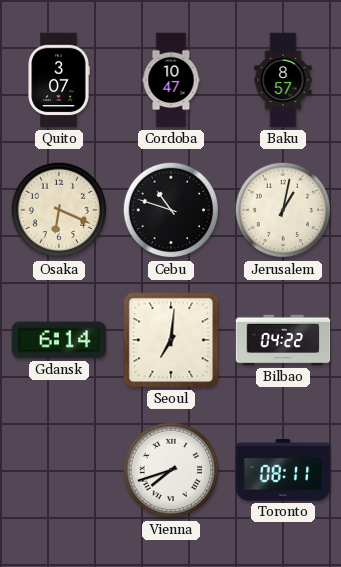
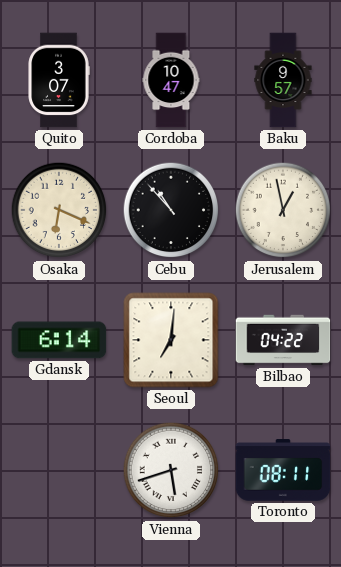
Baku: 8:57 -> 9:57 (283, 80)
Cebu: 10:48 -> 10:53 (171, 210)
Jerusalem: 1:02 -> 12:58 (283, 210)
Vienna: 7:42 -> 5:42 (171, 470)
